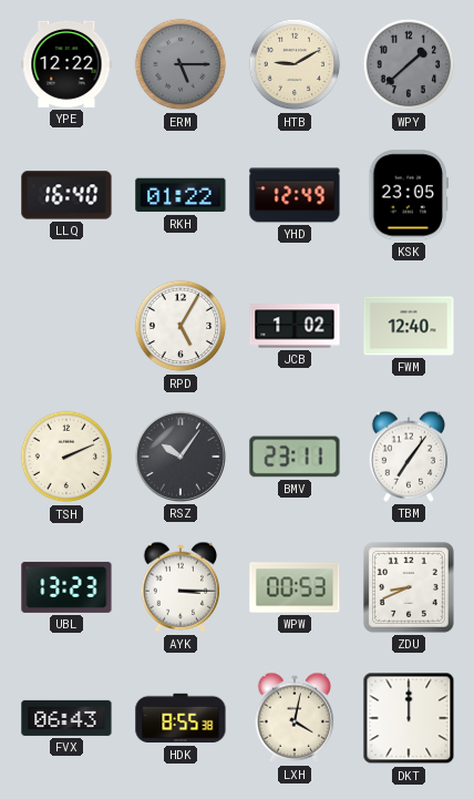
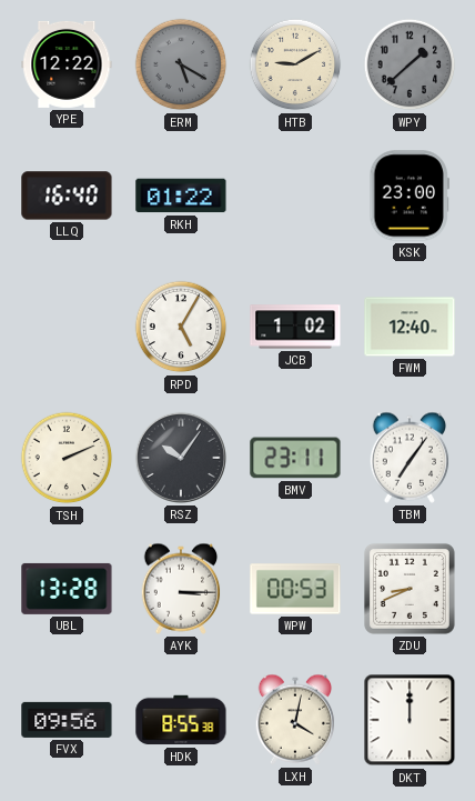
ERM: 5:15 -> 5:20 (181, 64)
YHD: 12:49 -> none (295, 195)
KSK: 23:05 -> 23:00 (408, 196)
UBL: 13:23 -> 13:28 (67, 589)
FVX: 06:43 -> 09:56 (67, 720)
